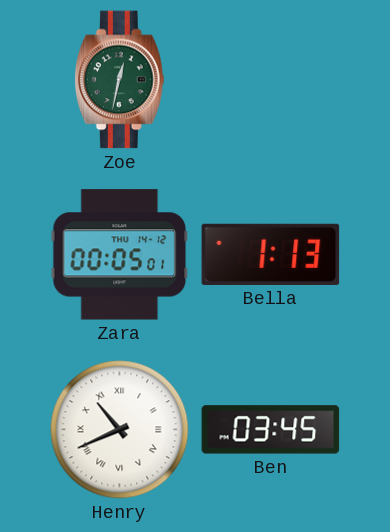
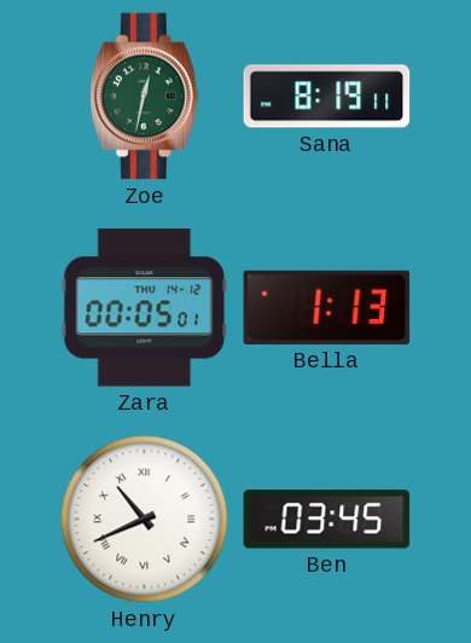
Sana: none -> 8:19 (327, 97)
